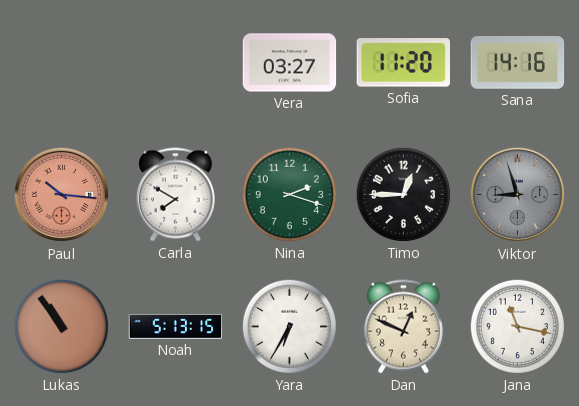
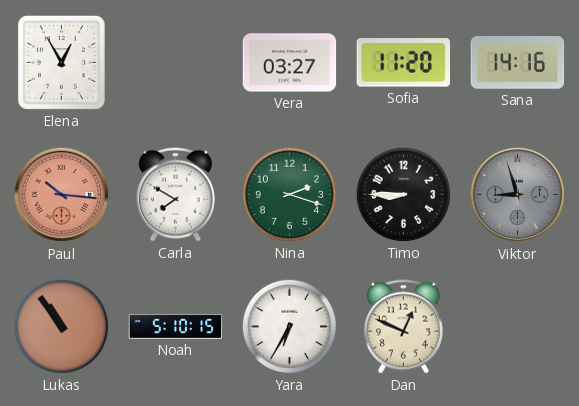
Elena: none -> 12:55 (61, 62)
Timo: 12:45 -> 8:45 (403, 194)
Noah: 5:13 -> 5:10 (176, 326)
Jana: 11:17 -> none (517, 326)
